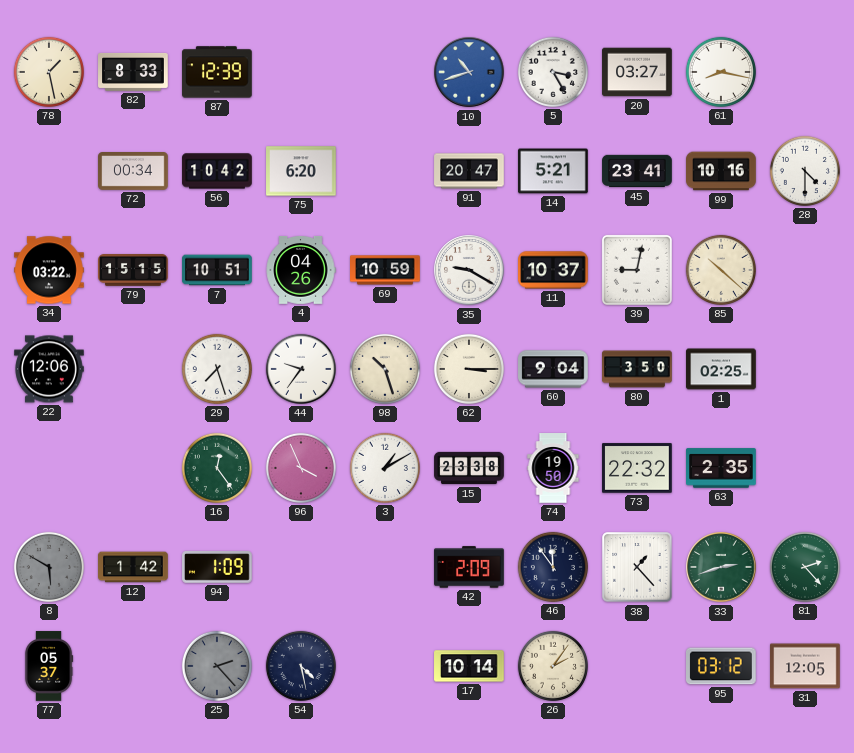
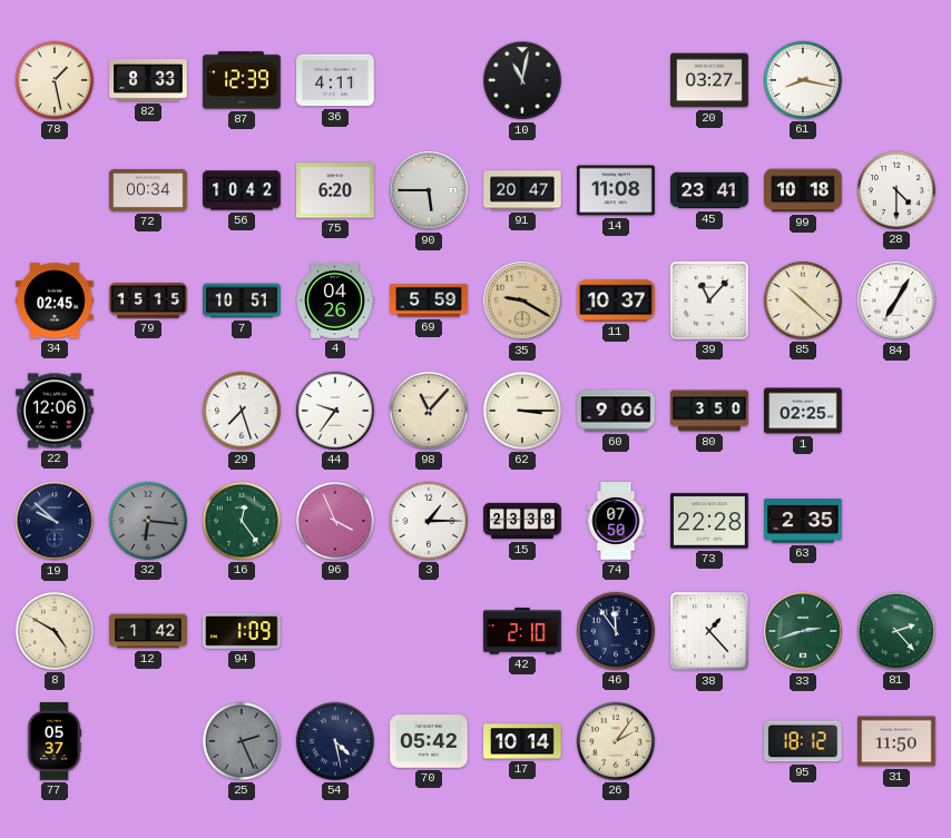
36: none -> 4:11 (335, 80)
10: 10:42 -> 11:02 (522, 80)
10 dial: blue -> black (522, 80)
5: 3:25 -> none (553, 72)
90: none -> 5:45 (429, 190)
14: 5:21 -> 11:08 (616, 190)
99: 10:16 -> 10:18 (803, 190)
34: 03:22 -> 02:45 (55, 300)
69: 10:59 -> 5:59 (429, 300)
35 dial: white -> champagne (522, 300)
39: 9:02 -> 11:07 (709, 300)
84: none -> 7:05 (896, 300)
98: 10:27 -> 11:07 (429, 411)
60: 9:04 -> 9:06 (616, 411)
19: none -> 9:52 (55, 521)
32: none -> 6:16 (148, 521)
3: 1:10 -> 1:15 (429, 521)
74: 19:50 -> 07:50 (616, 521)
73: 22:32 -> 22:28 (709, 521)
8: 5:50 -> 4:50 (55, 631)
8 dial: grey -> cream (55, 631)
42: 2:09 -> 2:10 (522, 631)
25: 2:23 -> 2:26 (242, 741)
70: none -> 05:42 (429, 741)
95: 03:12 -> 18:12 (804, 741)
31: 12:05 -> 11:50 (896, 741)
